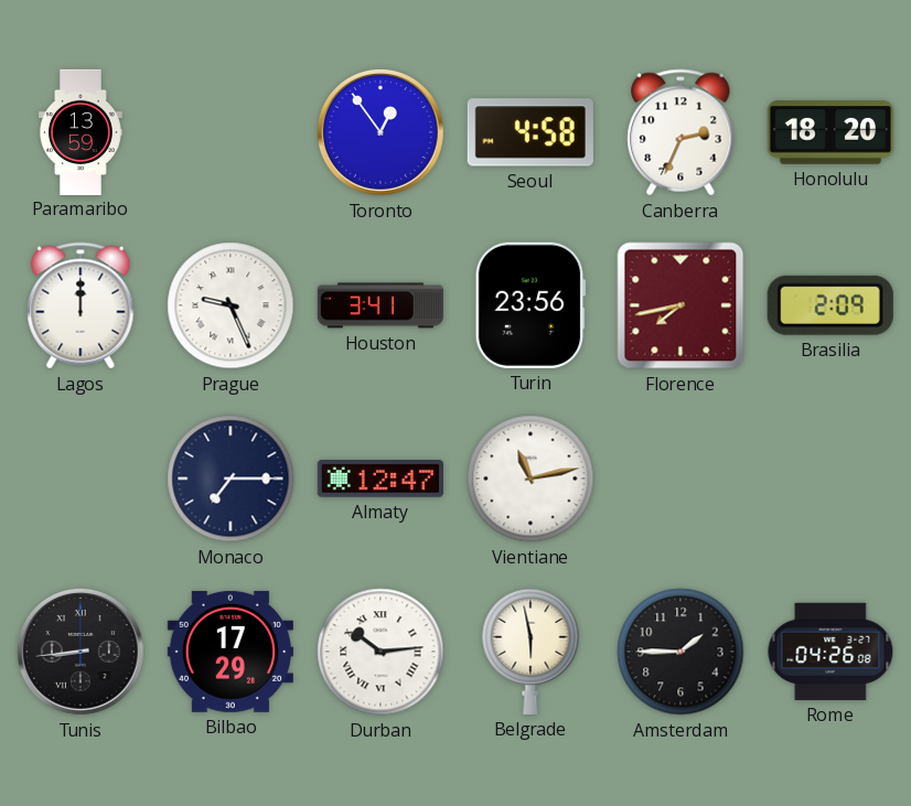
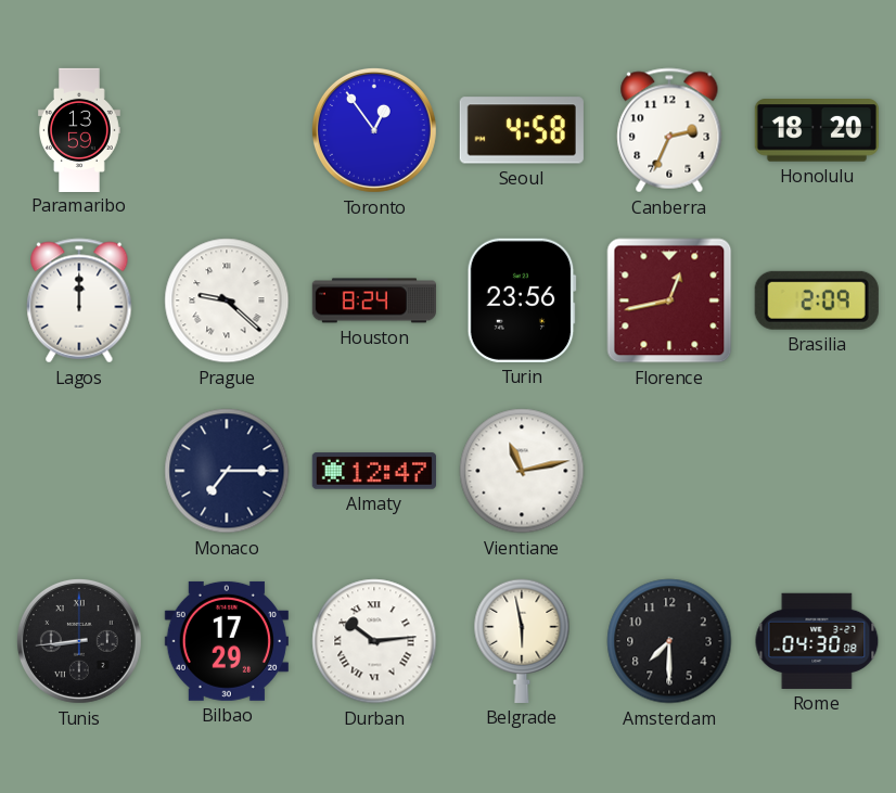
Prague: 9:26 -> 9:22 (227, 300)
Houston: 3:41 -> 8:24 (374, 300)
Florence: 7:43 -> 12:43 (669, 300)
Amsterdam: 1:45 -> 7:30 (669, 641)
Rome: 04:26 -> 04:30 (817, 641)
